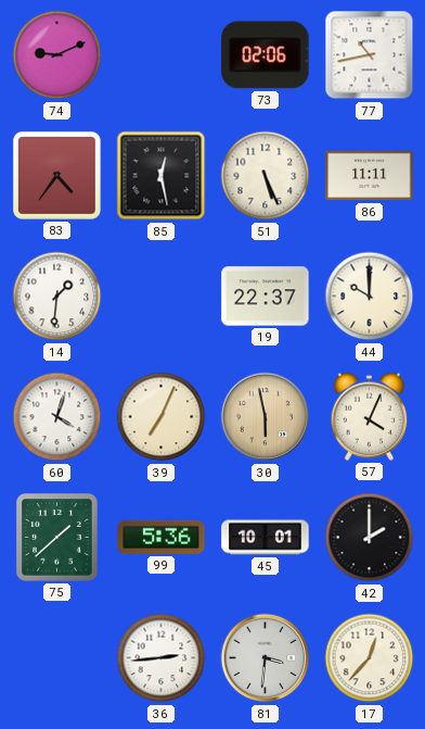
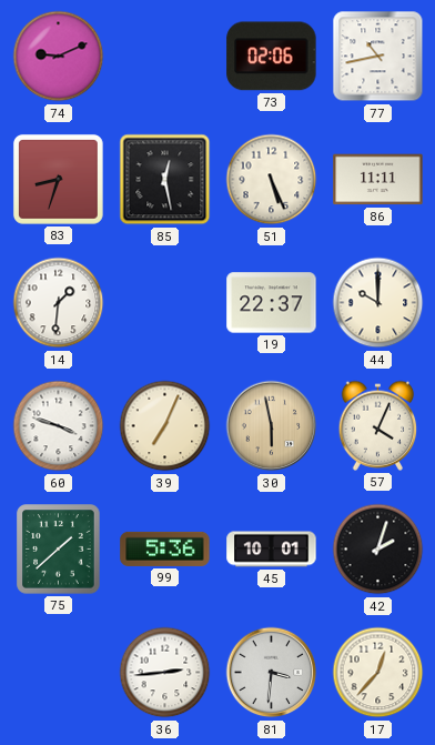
83: 4:36 -> 8:33 (58, 179)
60: 4:03 -> 3:48 (59, 426)
42: 2:00 -> 2:03 (378, 550)
